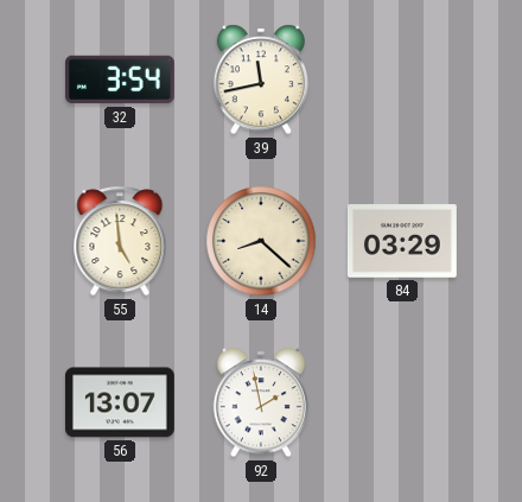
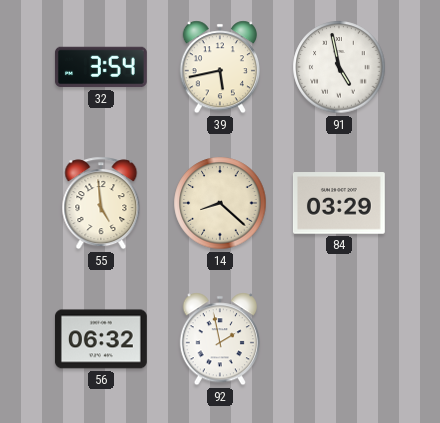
39: 11:43 -> 5:43 (220, 67)
91: none -> 4:58 (339, 67)
56: 13:07 -> 06:32 (101, 339)
